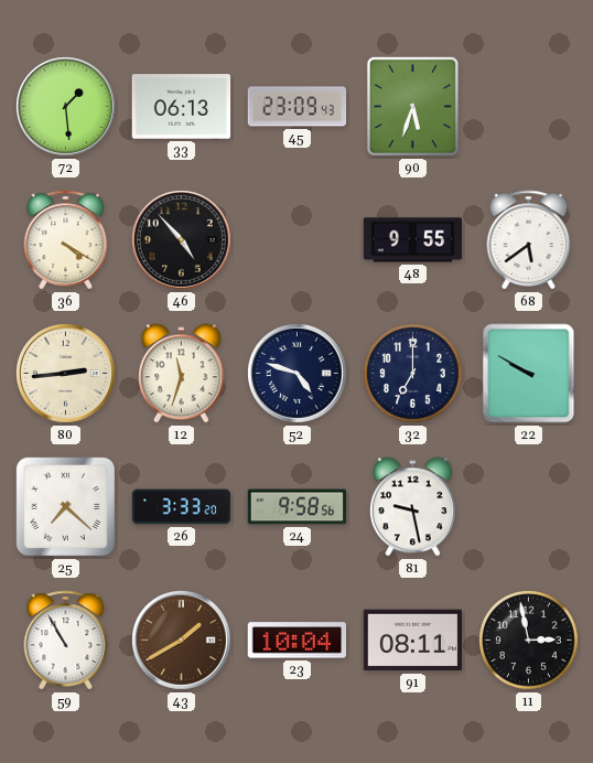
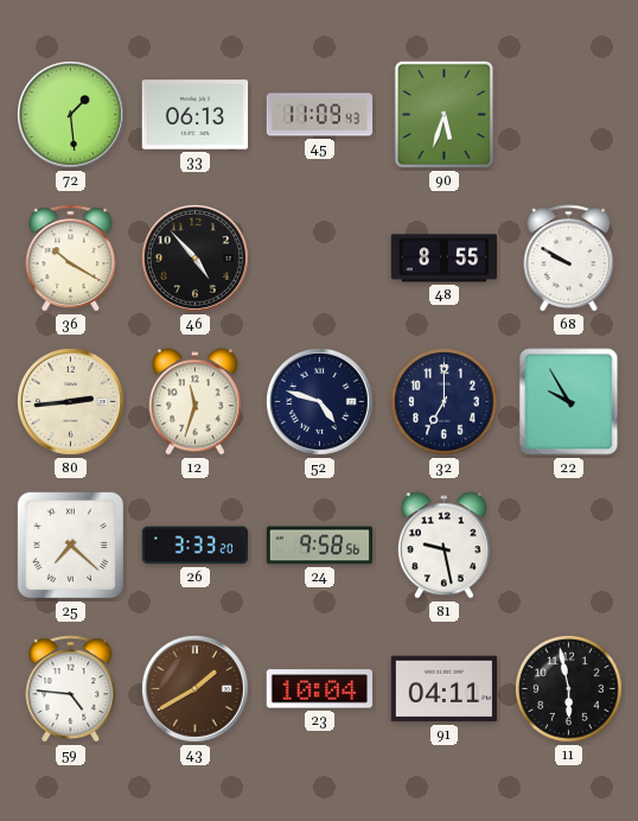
45: 23:09 -> 11:09 (320, 115)
36: 4:20 -> 10:20 (71, 259)
48: 9:55 -> 8:55 (445, 259)
68: 5:39 -> 9:50 (569, 259)
22: 9:50 -> 9:55 (569, 402)
59: 10:55 -> 4:46 (71, 689)
91: 08:11 -> 04:11 (445, 689)
11: 2:58 -> 5:58 (569, 689)
